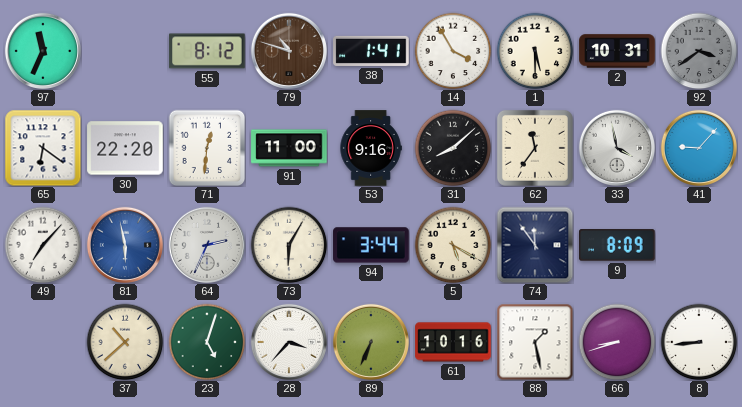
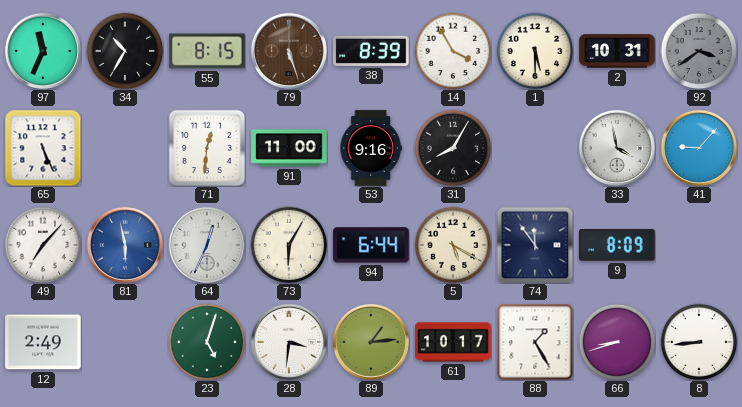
34: none -> 10:35 (125, 51)
55: 8:12 -> 8:15 (207, 51)
79: 10:48 -> 5:27 (289, 51)
38: 1:41 -> 8:39 (371, 51)
65: 6:21 -> 5:26 (43, 148)
30: 22:20 -> none (125, 148)
31: 8:08 -> 8:05 (453, 148)
62: 11:36 -> none (535, 148)
64: 2:34 -> 12:34 (207, 245)
94: 3:44 -> 6:44 (371, 245)
12: none -> 2:49 (43, 342)
37: 10:38 -> none (125, 342)
28: 3:37 -> 3:31 (289, 342)
89: 6:34 -> 1:14 (371, 342)
61: 10:16 -> 10:17 (453, 342)
88: 1:28 -> 1:25 (535, 342)
